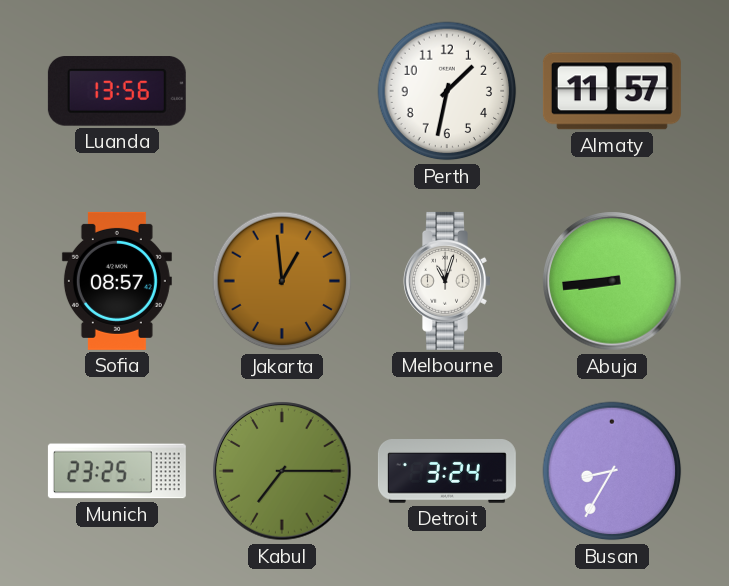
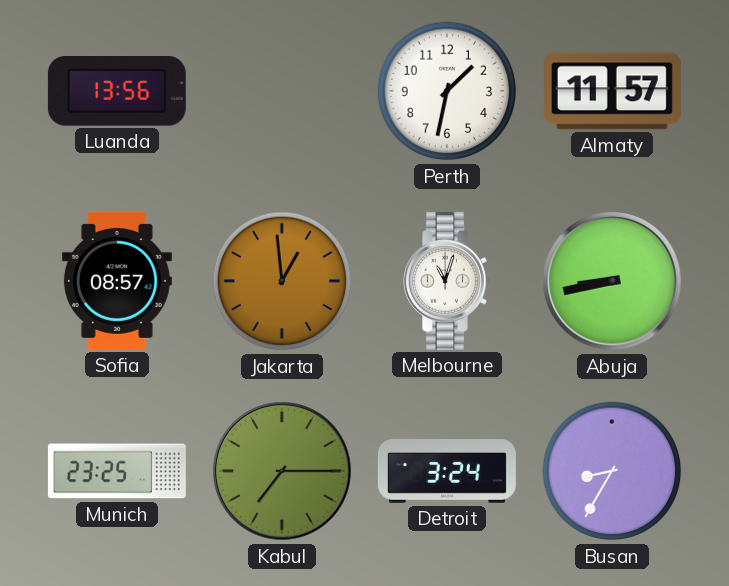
Abuja: 8:44 -> 8:43 (612, 281)
